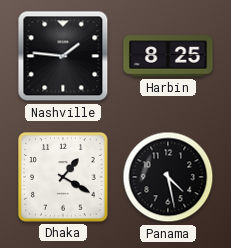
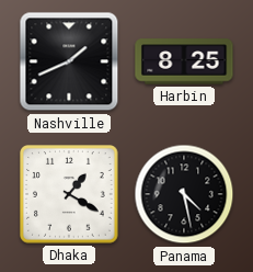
Nashville: 1:46 -> 1:41 (69, 61)
